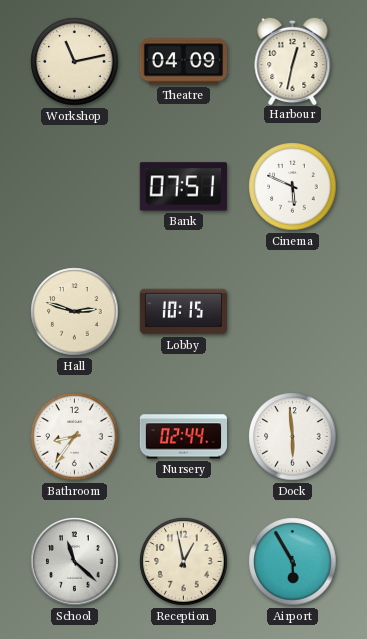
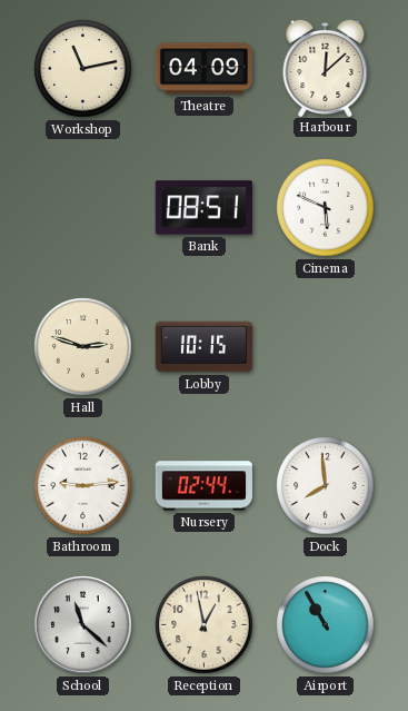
Harbour: 12:32 -> 12:08 (326, 67)
Bank: 07:51 -> 08:51 (203, 208)
Bathroom: 8:36 -> 9:14 (83, 486)
Dock: 5:59 -> 7:59 (326, 486)
Airport: 5:55 -> 10:55 (326, 625)
